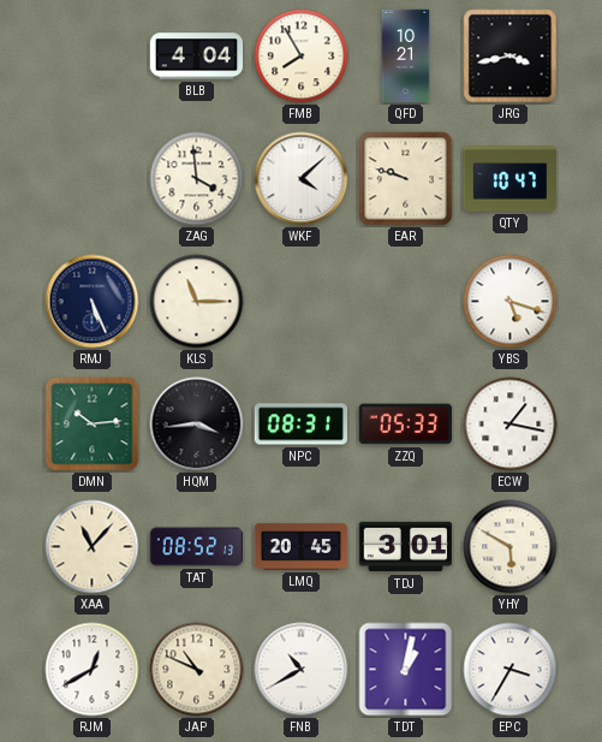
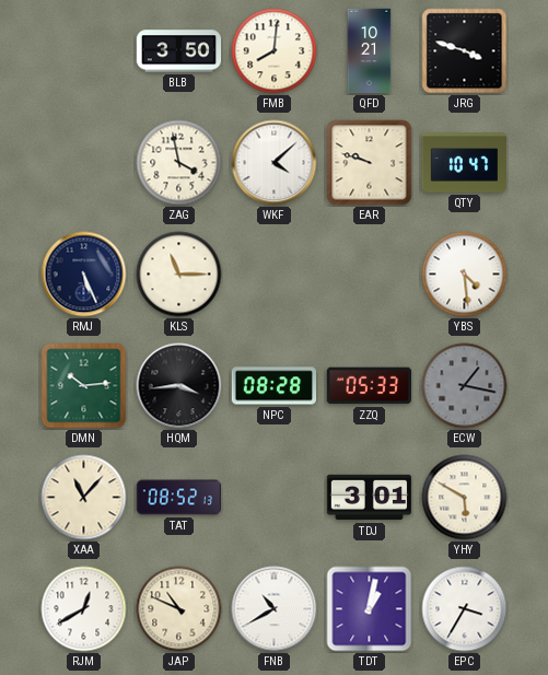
BLB: 4:04 -> 3:50 (179, 51)
FMB: 7:55 -> 8:01 (275, 51)
JRG: 3:43 -> 3:48 (465, 51)
ZAG: 3:59 -> 3:58 (179, 163)
YBS: 5:18 -> 4:29 (465, 275)
NPC: 08:31 -> 08:28 (273, 386)
ECW dial: white -> grey (465, 386)
LMQ: 20:45 -> none (302, 547)
